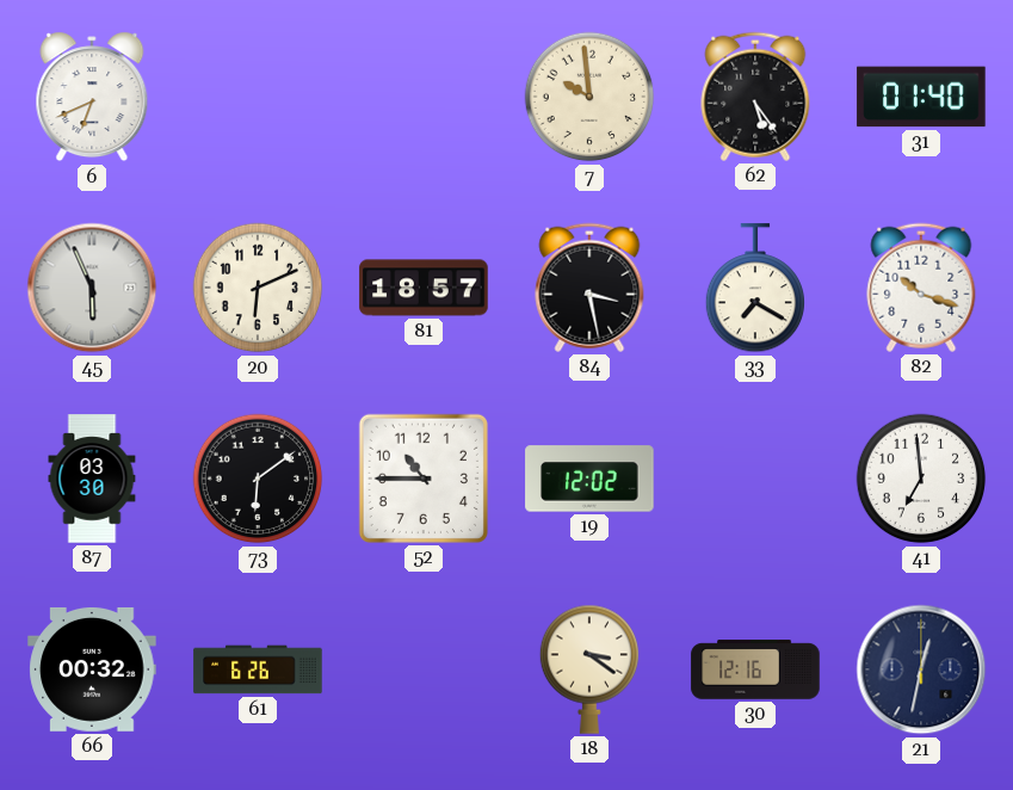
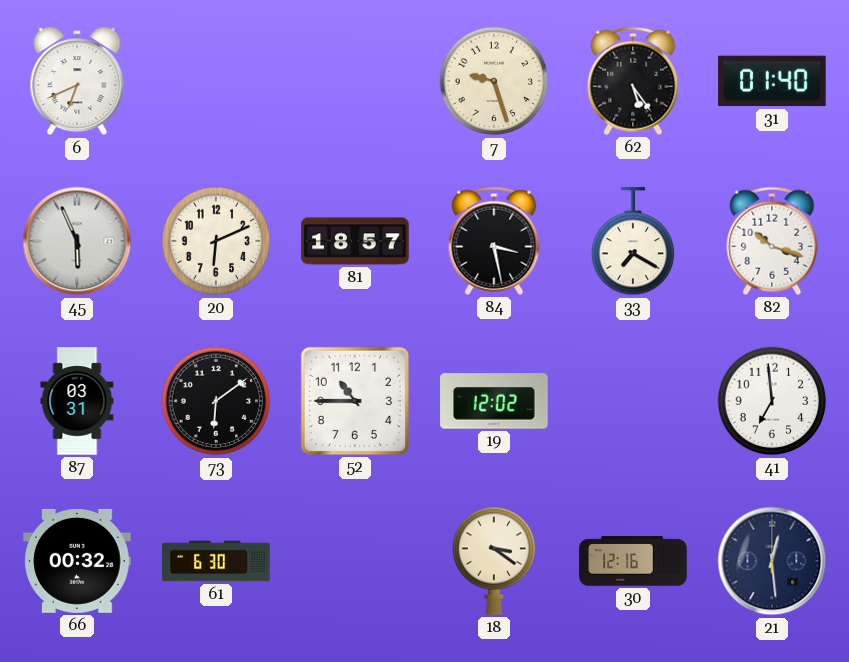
7: 9:59 -> 9:27 (494, 81)
87: 03:30 -> 03:31 (77, 401)
61: 6:26 -> 6:30 (216, 561)
21: 12:32 -> 12:29 (772, 561)
